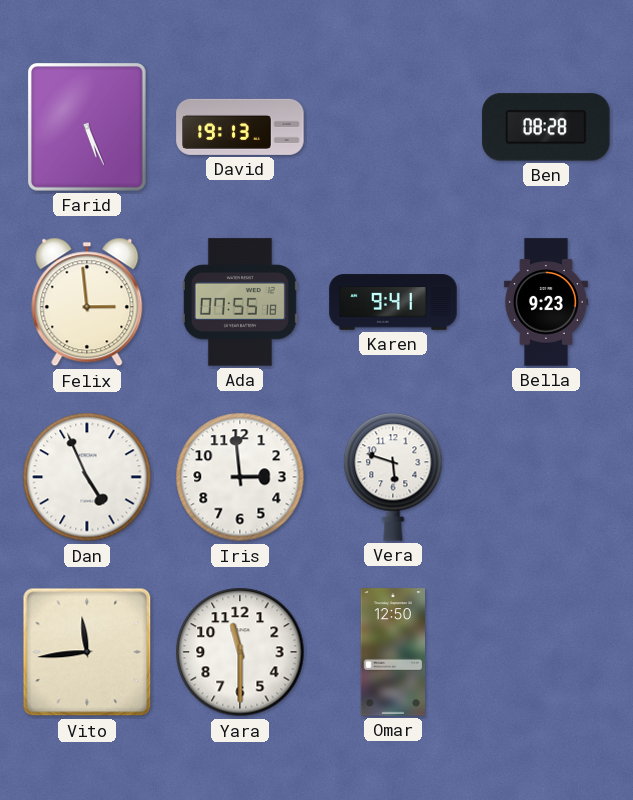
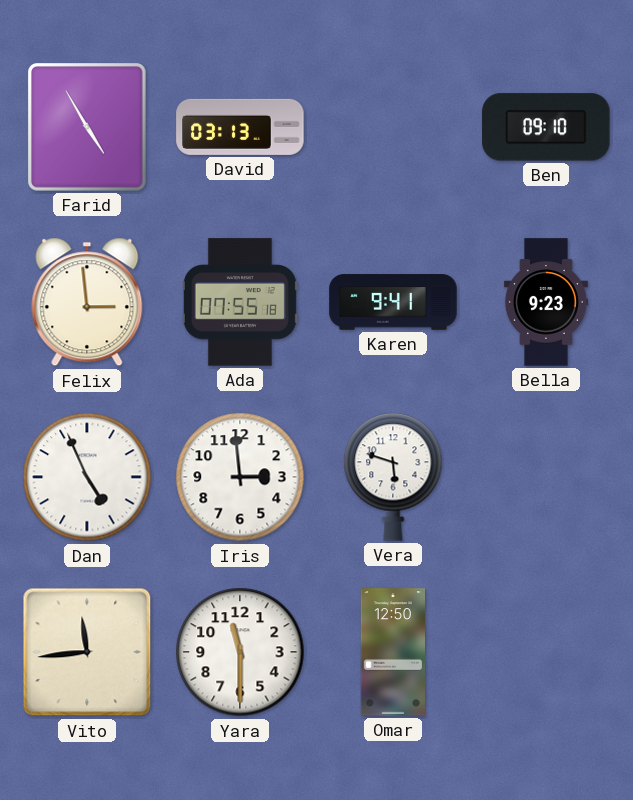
Farid: 5:26 -> 4:55 (87, 128)
David: 19:13 -> 03:13 (240, 127)
Ben: 08:28 -> 09:10 (546, 127)
